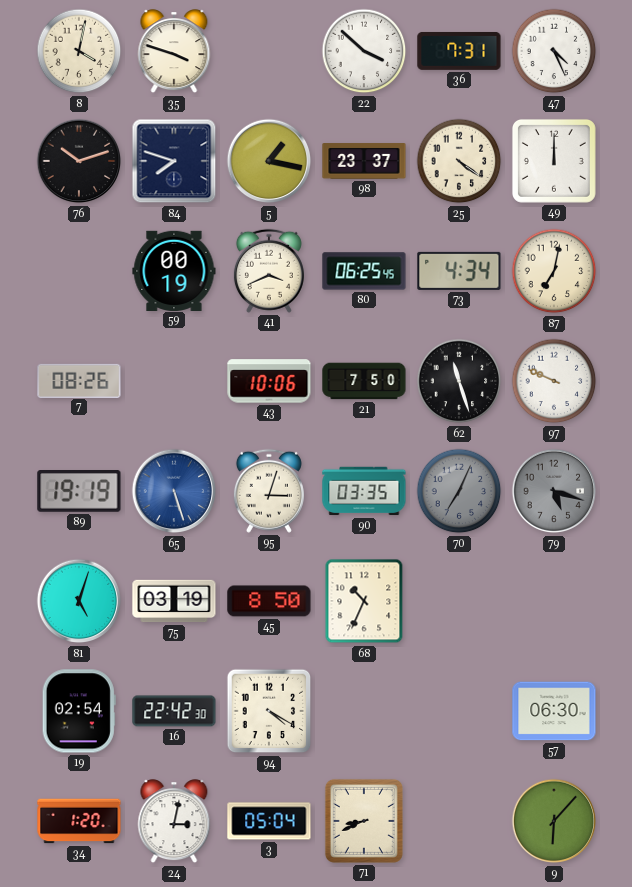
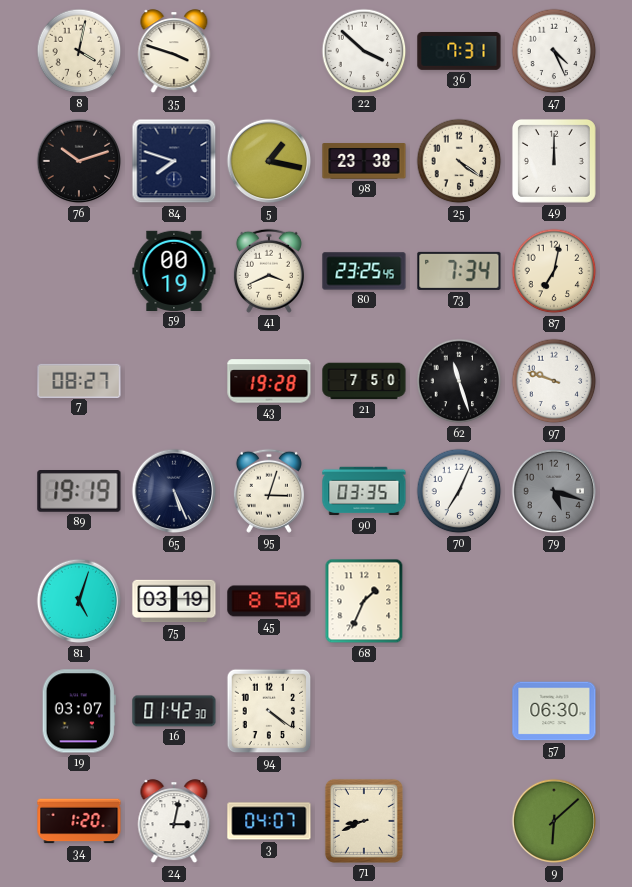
98: 23:37 -> 23:38 (364, 161)
80: 06:25 -> 23:25 (364, 271)
73: 4:34 -> 7:34 (459, 271)
7: 08:26 -> 08:27 (79, 380)
43: 10:06 -> 19:28 (269, 381)
97: 9:49 -> 9:48 (554, 381)
65: 5:27 -> 5:26 (174, 491)
65 dial: blue -> navy (174, 491)
70 dial: grey -> white (459, 491)
68: 10:34 -> 1:34 (364, 601)
19: 02:54 -> 03:07 (79, 711)
16: 22:42 -> 01:42 (174, 711)
94: 4:20 -> 4:21 (269, 711)
3: 05:04 -> 04:07 (269, 821)
9: 6:07 -> 6:08 (554, 821)
